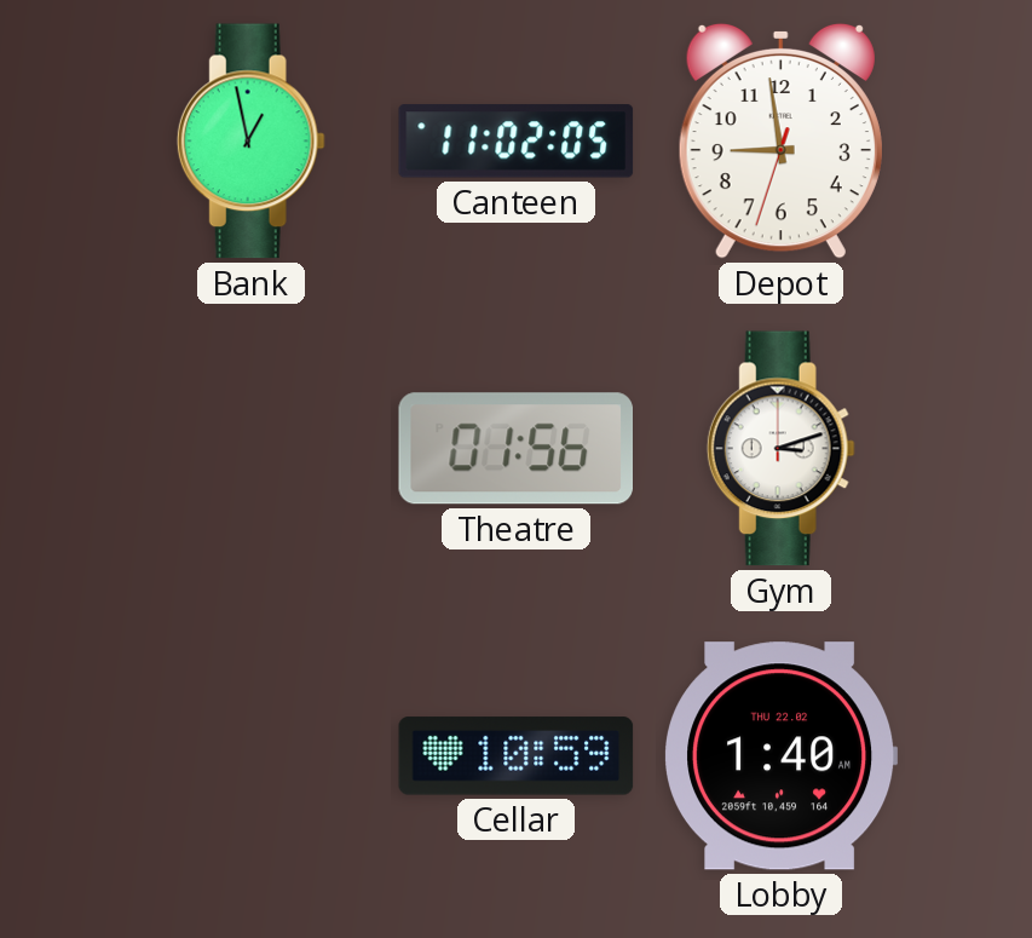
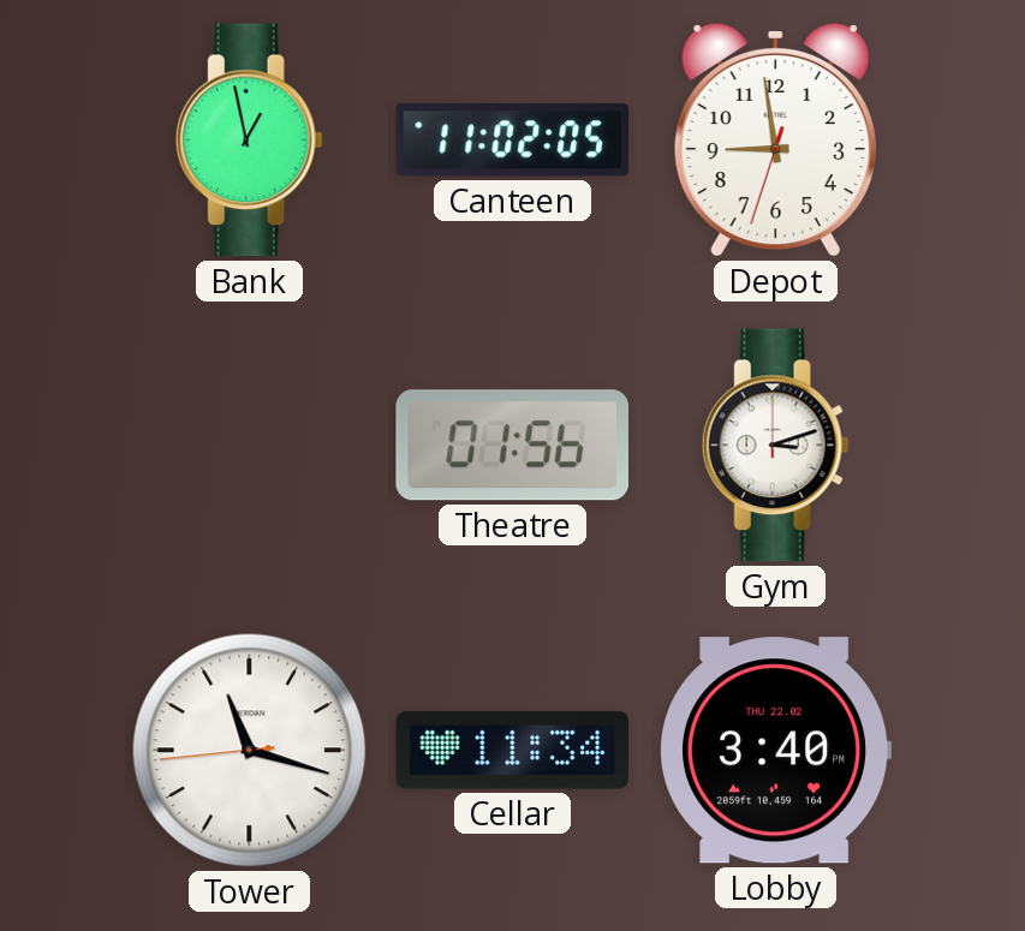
Tower: none -> 11:17 (250, 751)
Cellar: 10:59 -> 11:34 (513, 751)
Lobby: 1:40 -> 3:40 (776, 751)
